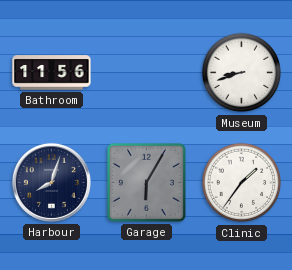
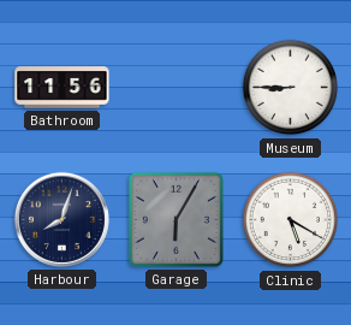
Museum: 8:42 -> 8:45 (291, 88)
Clinic: 1:36 -> 5:20 (291, 220)
